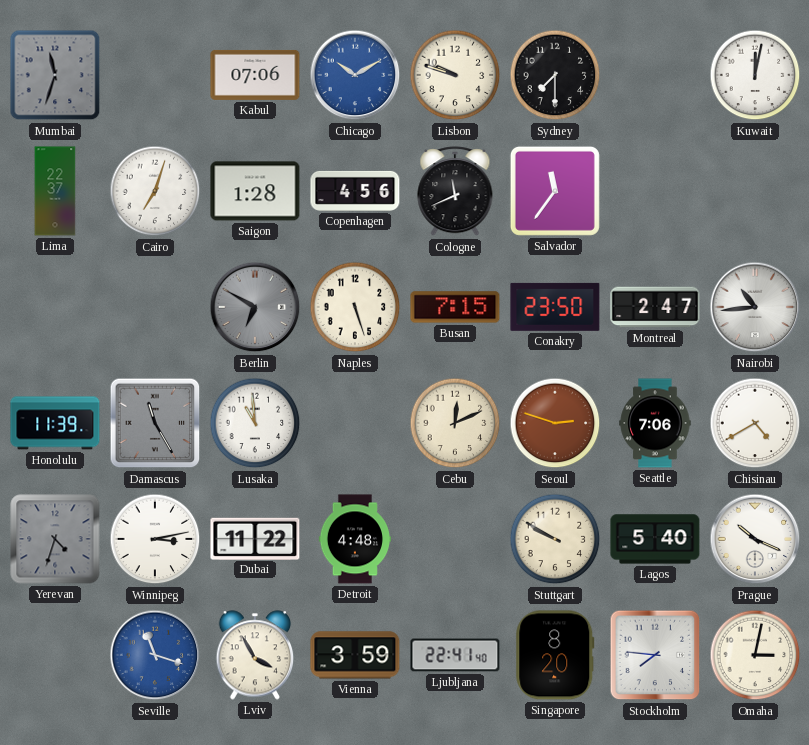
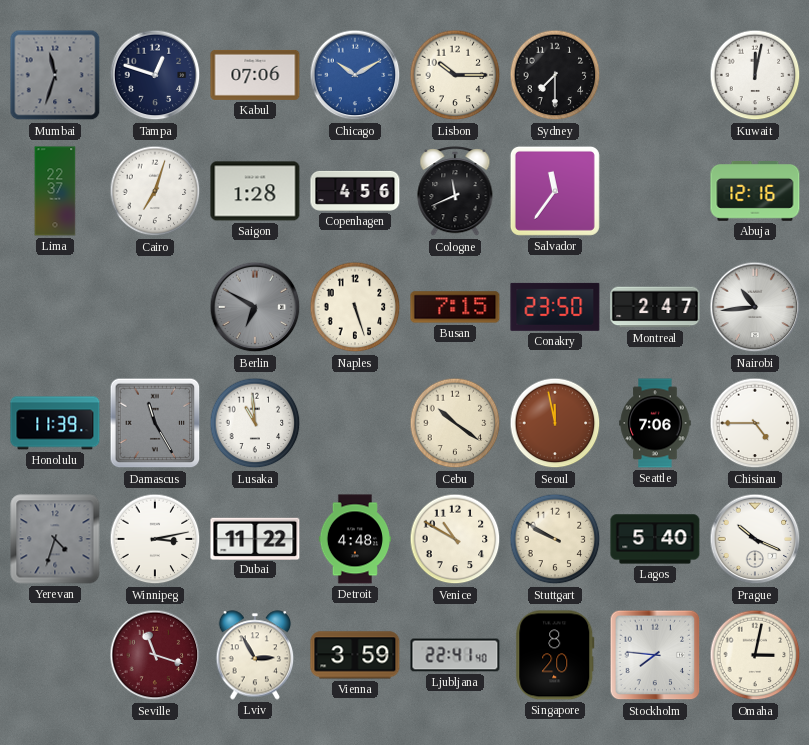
Tampa: none -> 12:48 (155, 75)
Lisbon: 9:48 -> 10:15 (455, 75)
Abuja: none -> 12:16 (755, 192)
Cebu: 12:11 -> 10:21 (455, 423)
Seoul: 2:48 -> 11:58 (555, 423)
Chisinau: 4:40 -> 4:45 (755, 423)
Venice: none -> 10:50 (455, 539)
Seville dial: blue -> burgundy (155, 655)
Lviv: 3:55 -> 2:55 (255, 655)
